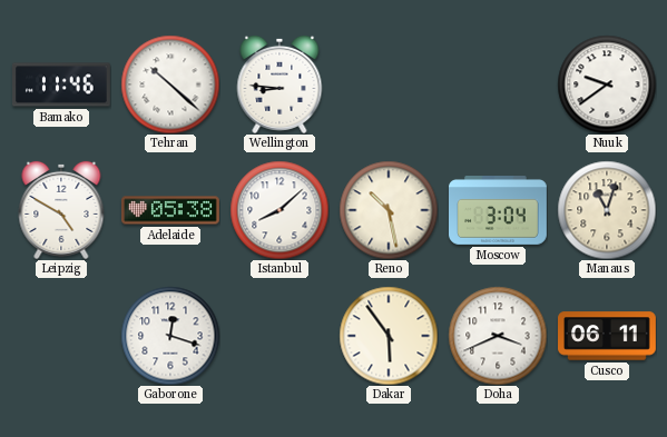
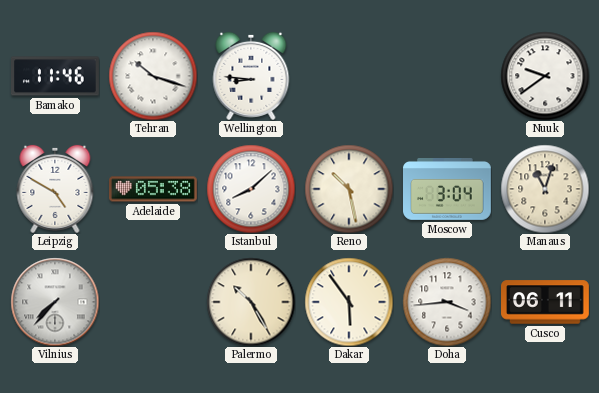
Tehran: 10:22 -> 10:18 (153, 76)
Vilnius: none -> 7:37 (55, 302)
Gaborone: 12:18 -> none (170, 336)
Palermo: none -> 10:25 (251, 302)
Doha: 3:41 -> 3:44 (447, 302)
